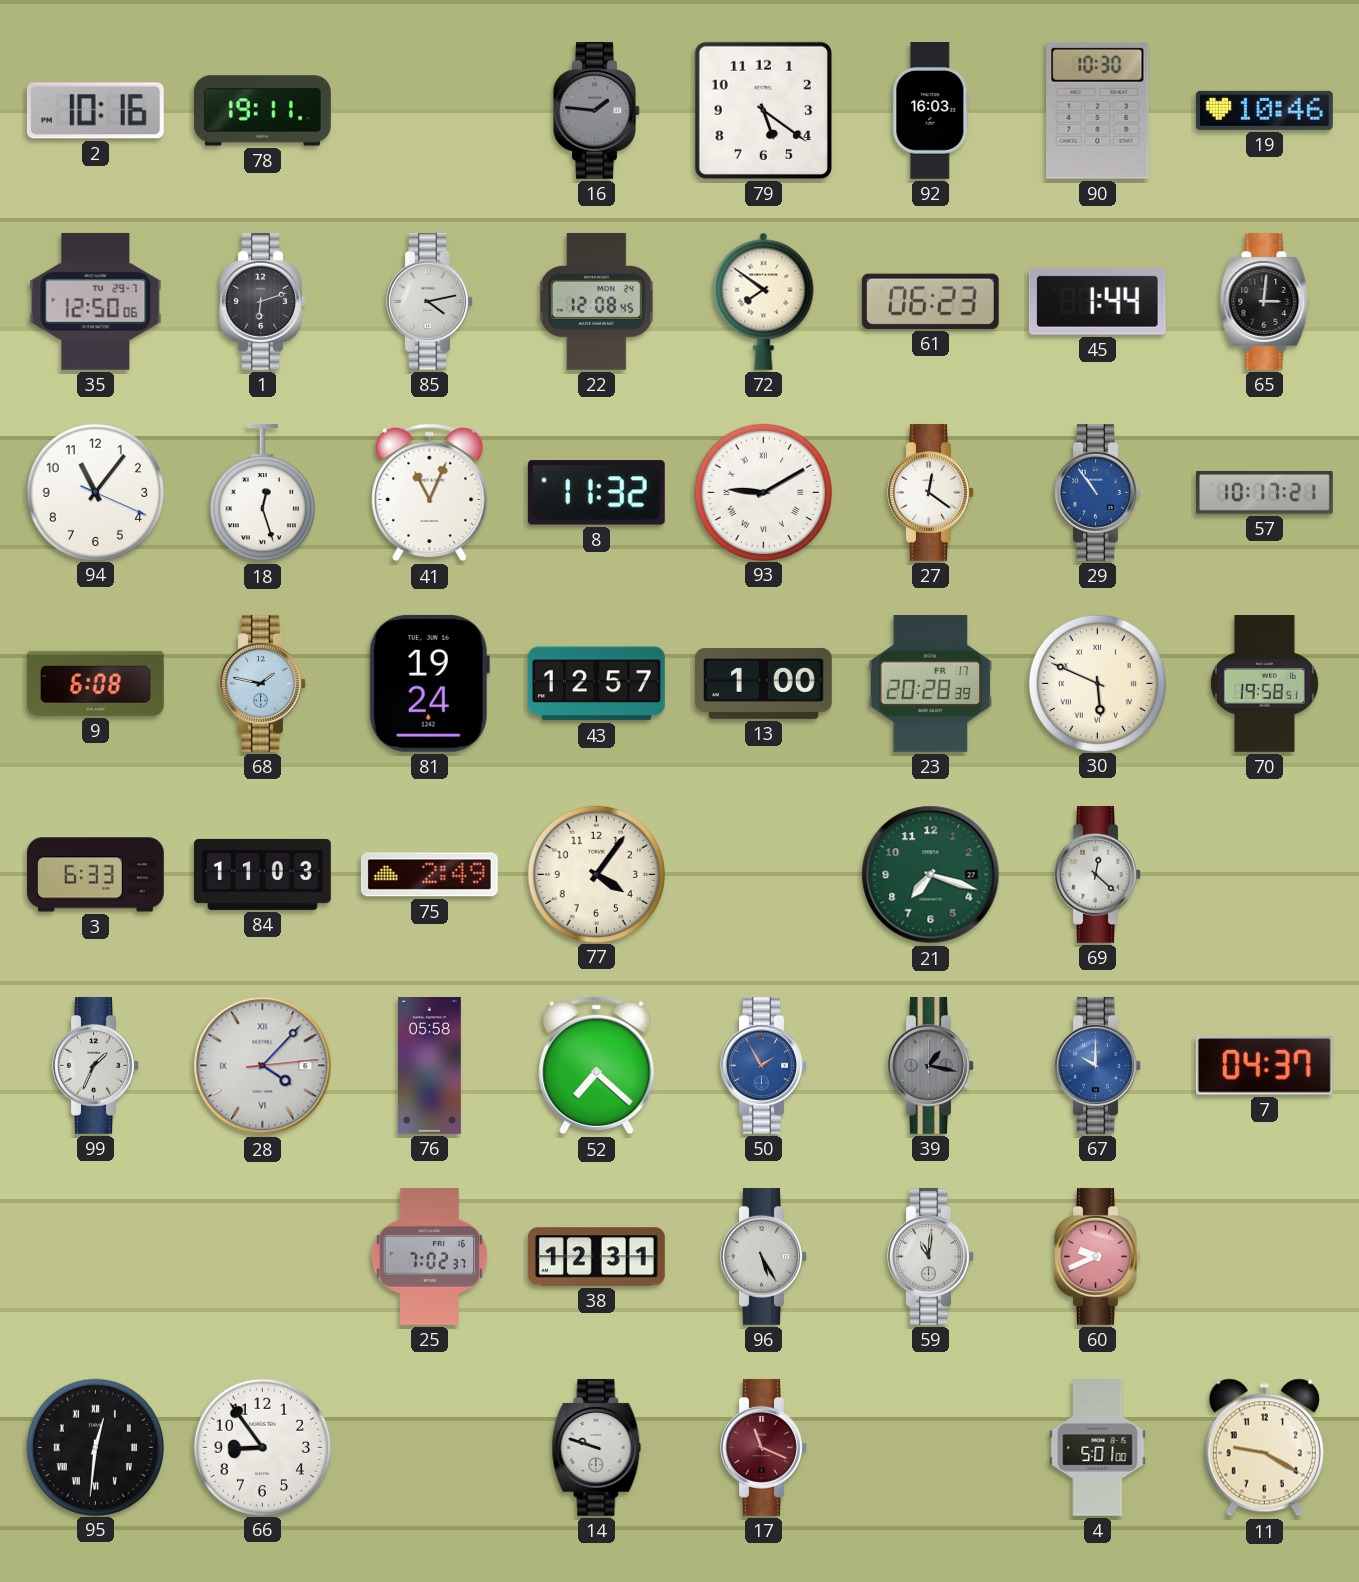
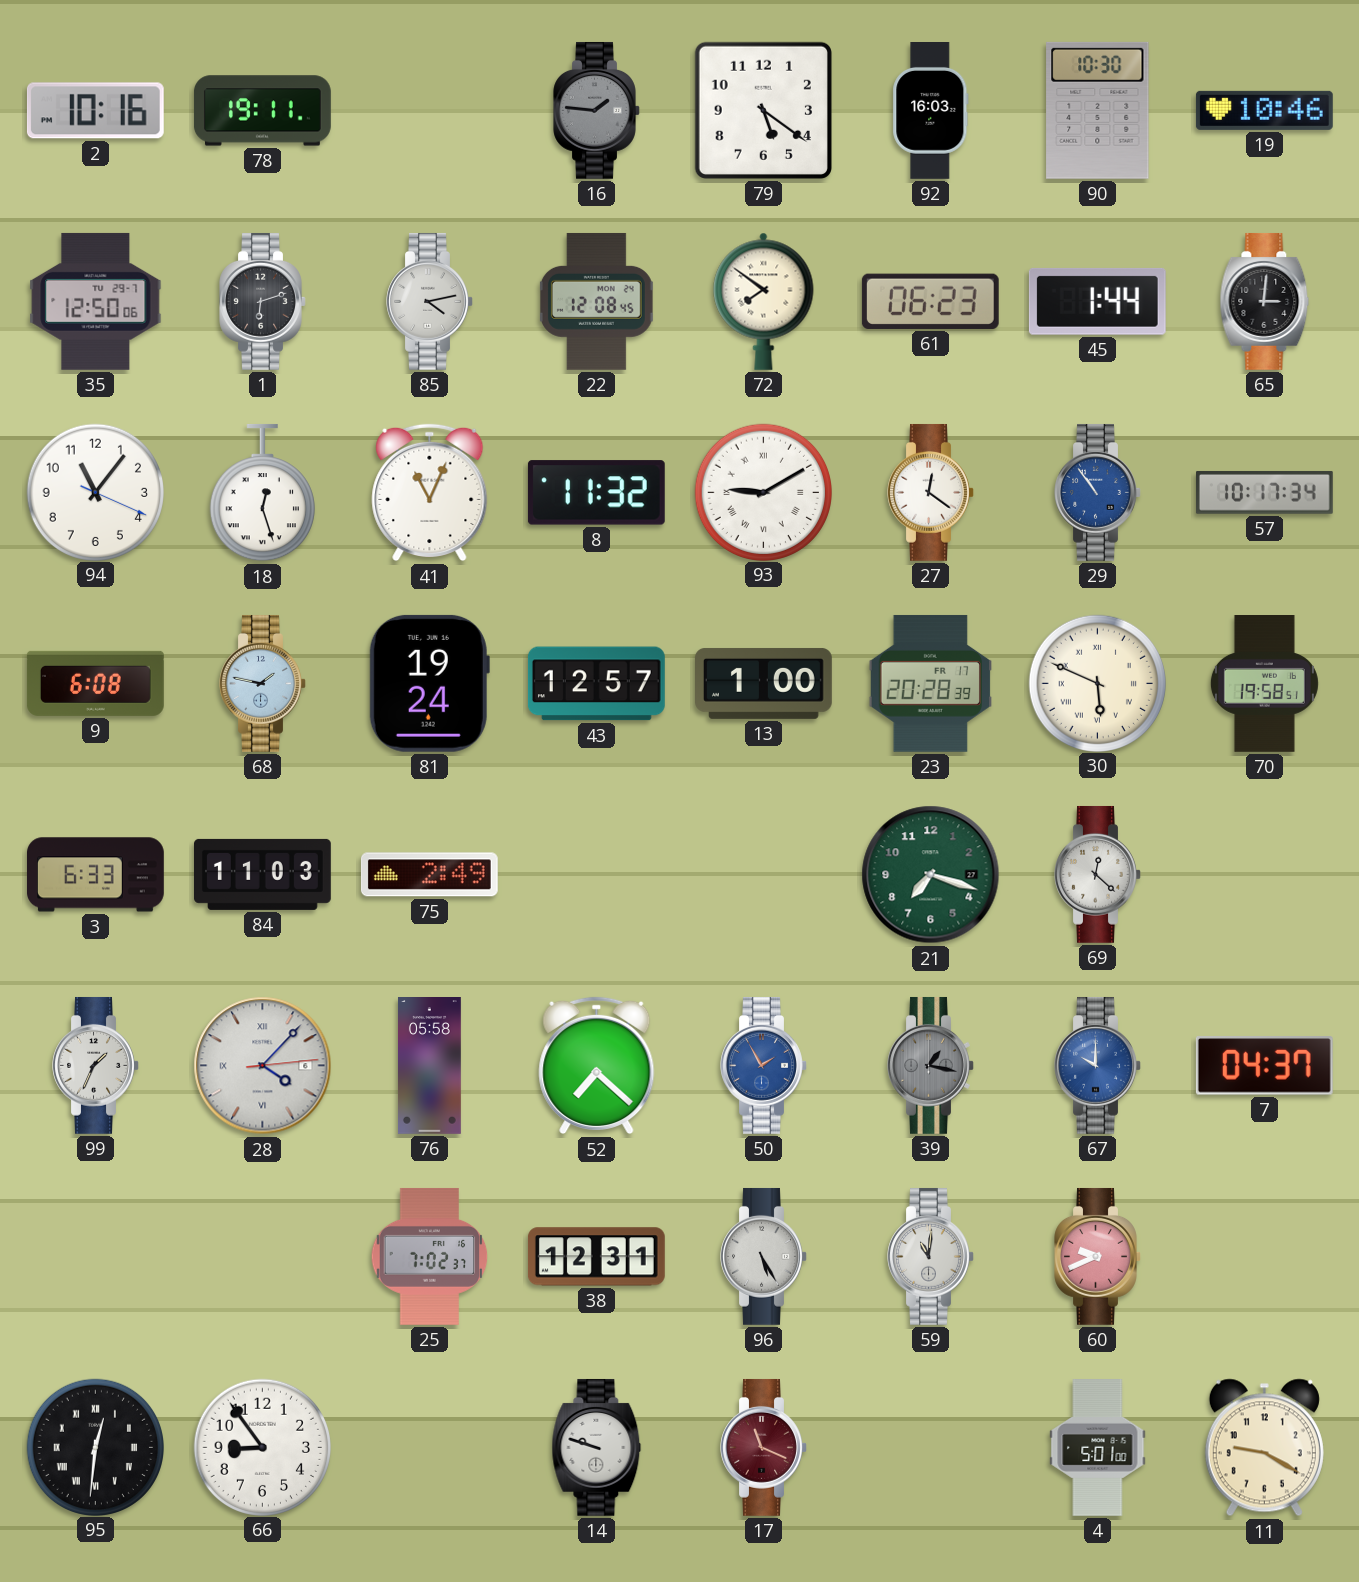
57: 10:17:21 -> 10:17:34 (1264, 493)
77: 4:06 -> none (596, 874)
